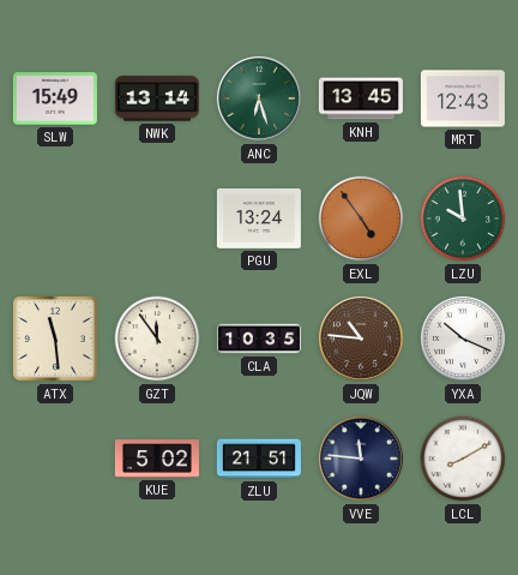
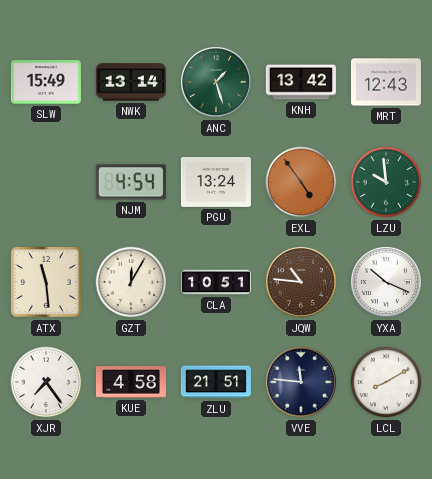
ANC: 6:27 -> 1:27 (216, 82)
KNH: 13:45 -> 13:42 (301, 82)
NJM: none -> 4:54 (131, 182)
GZT: 11:54 -> 12:05 (131, 282)
CLA: 10:35 -> 10:51 (216, 282)
XJR: none -> 7:24 (46, 382)
KUE: 5:02 -> 4:58 (131, 382)
